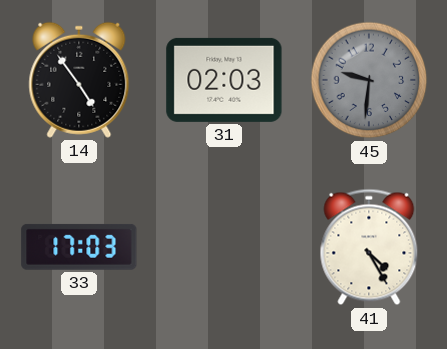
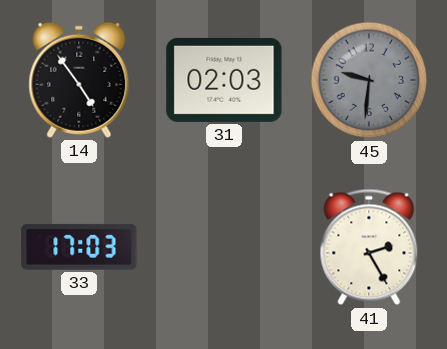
41: 4:25 -> 2:25 (369, 247)
